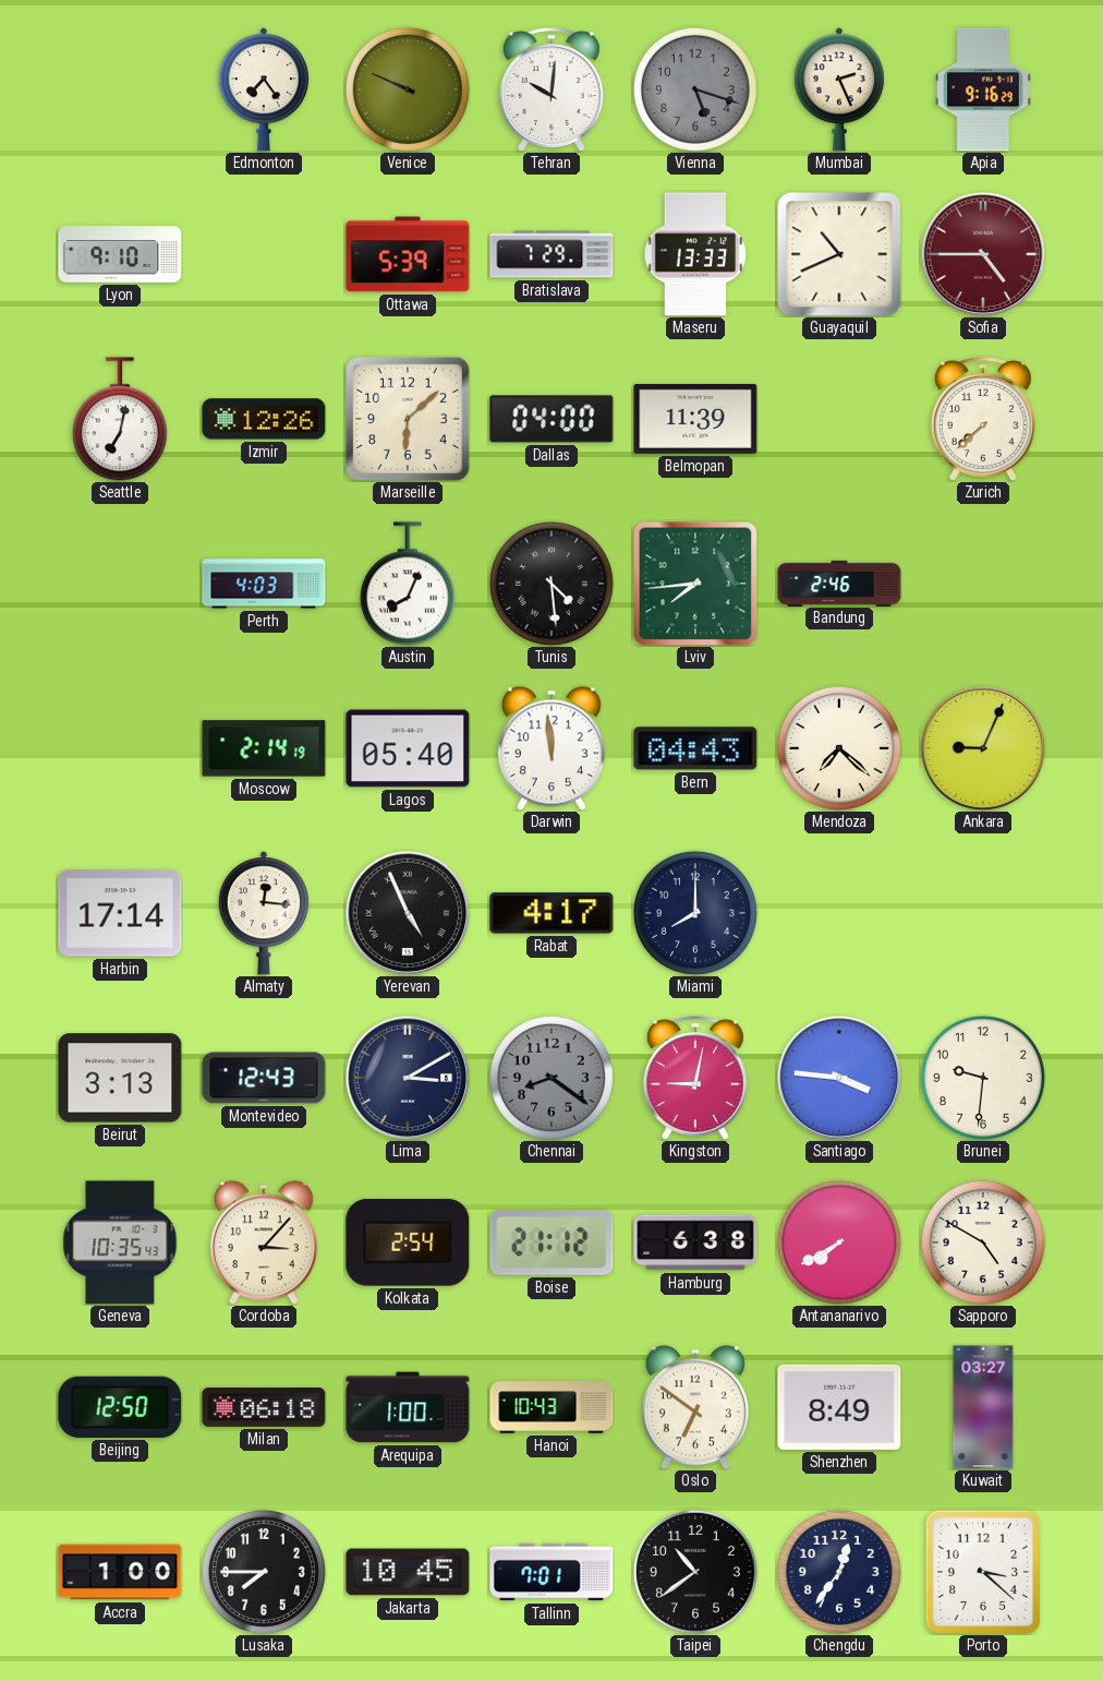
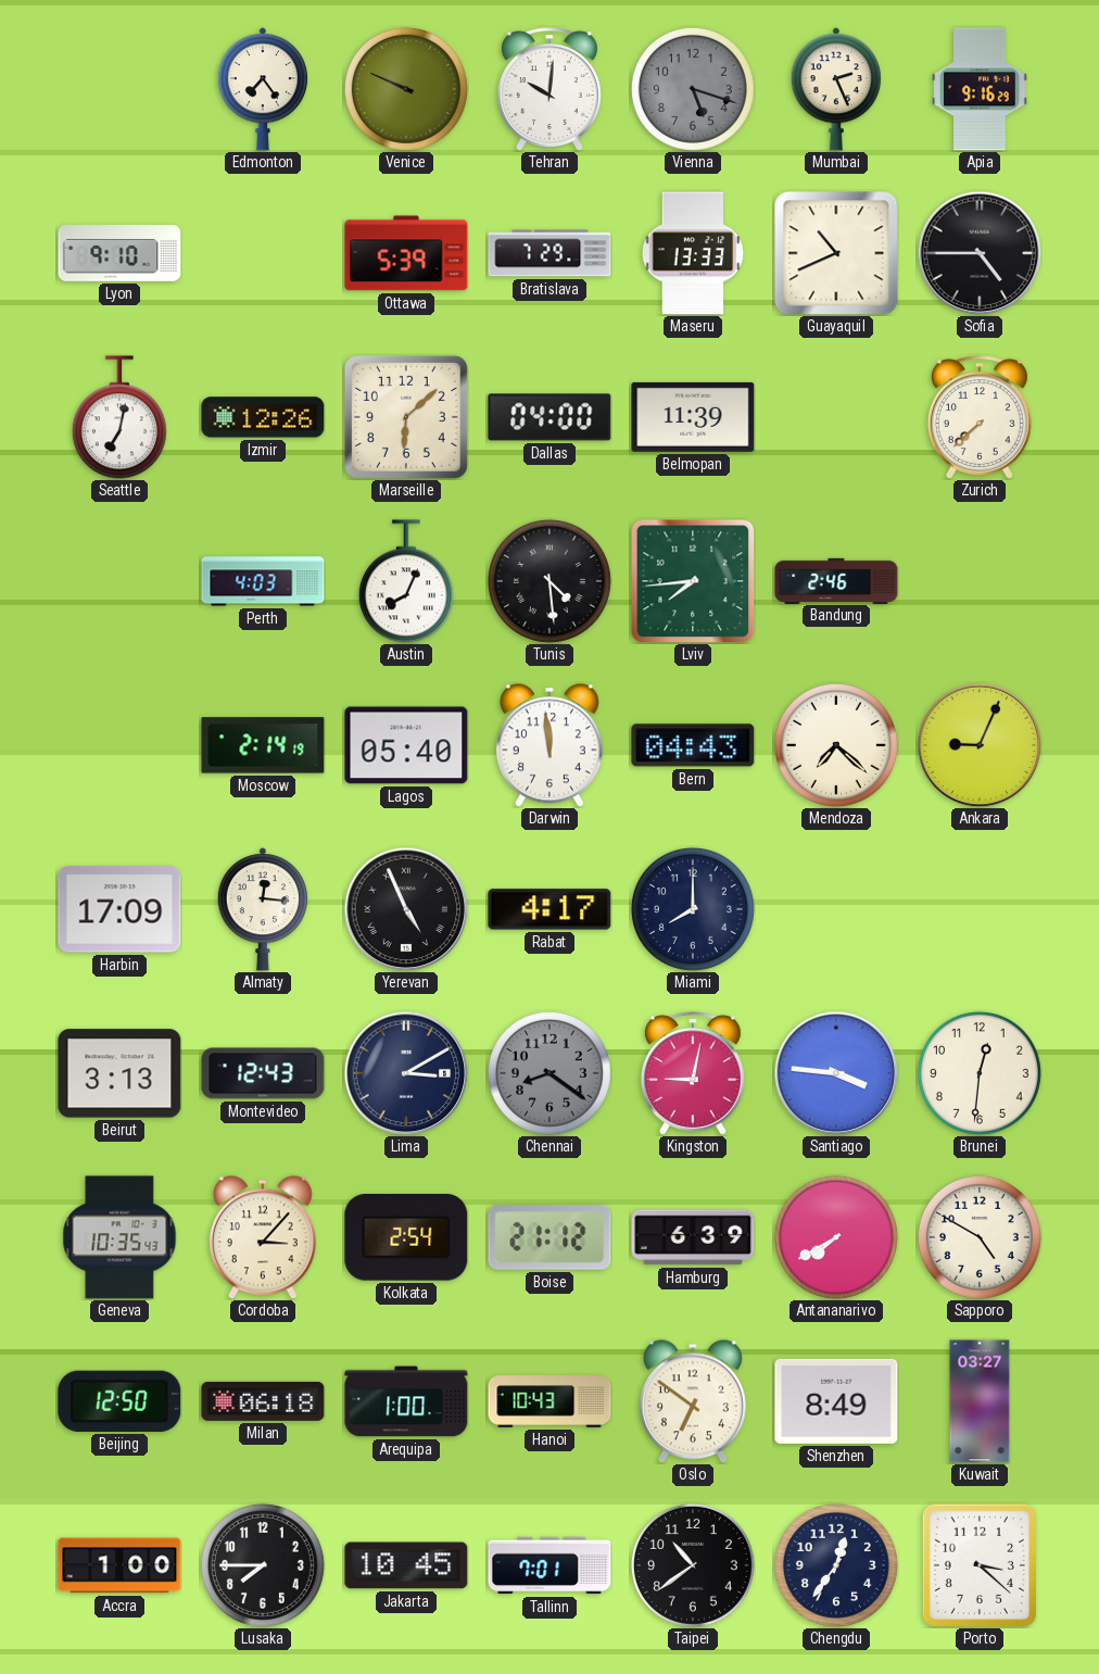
Sofia dial: burgundy -> black (980, 253)
Harbin: 17:14 -> 17:09 (119, 909)
Brunei: 9:31 -> 12:31 (980, 1073)
Hamburg: 6:38 -> 6:39 (693, 1237)
